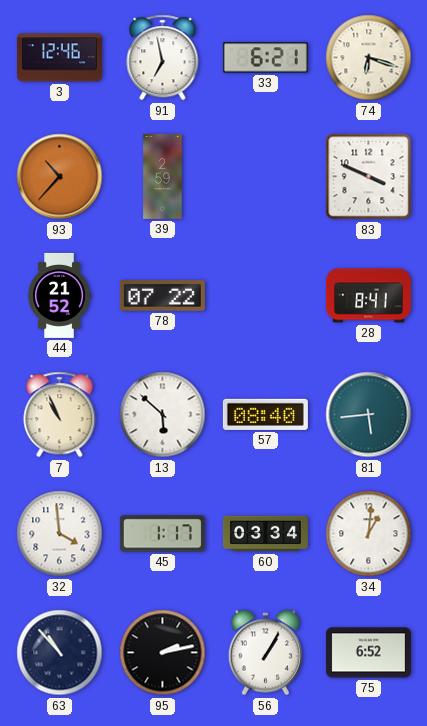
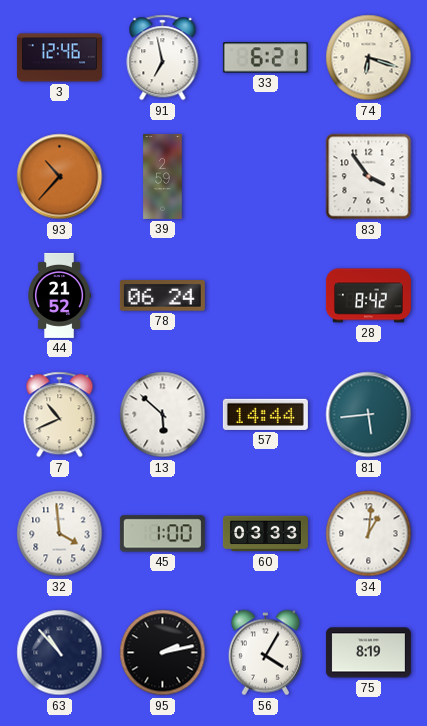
83: 3:49 -> 3:54 (369, 177)
78: 07:22 -> 06:24 (162, 296)
28: 8:41 -> 8:42 (368, 296)
7: 10:56 -> 10:41 (60, 415)
57: 08:40 -> 14:44 (265, 414)
45: 1:17 -> 1:00 (162, 534)
60: 03:34 -> 03:33 (265, 534)
56: 1:05 -> 4:05 (265, 653)
75: 6:52 -> 8:19 (368, 653)
